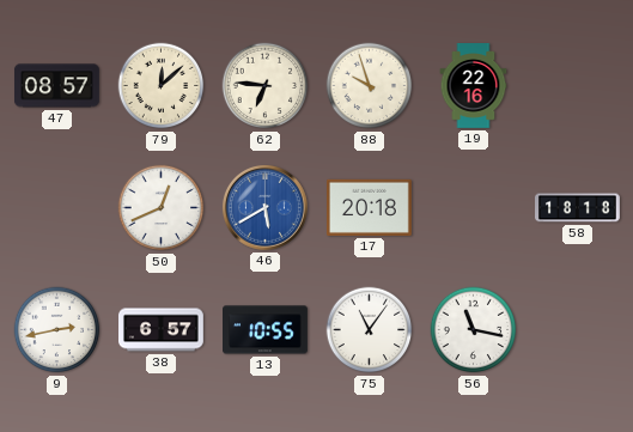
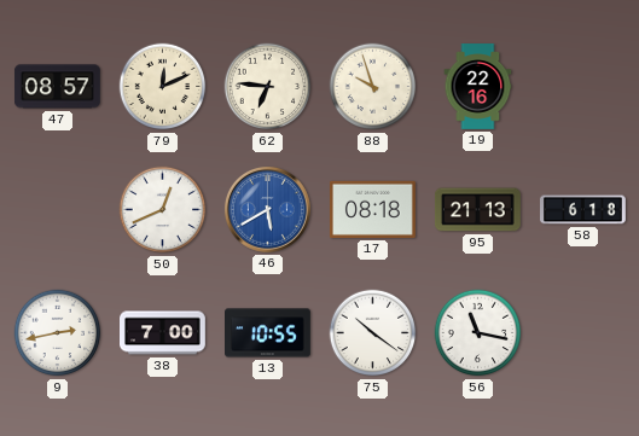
79: 12:08 -> 12:11 (163, 87)
17: 20:18 -> 08:18 (372, 209)
95: none -> 21:13 (477, 210)
58: 18:18 -> 6:18 (583, 210)
38: 6:57 -> 7:00 (163, 333)
75: 11:06 -> 10:21 (373, 333)
